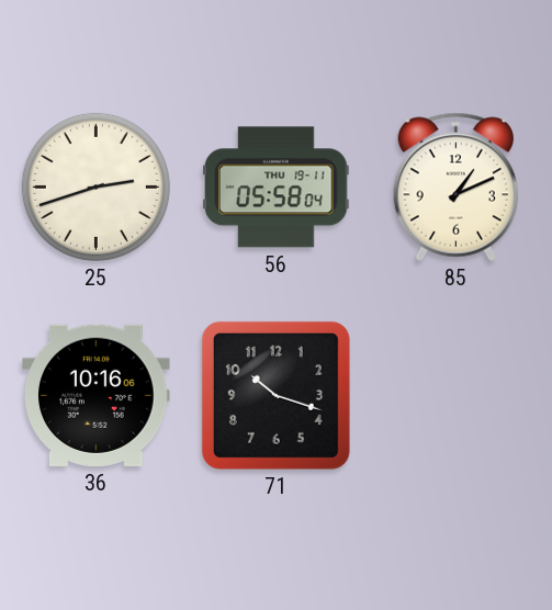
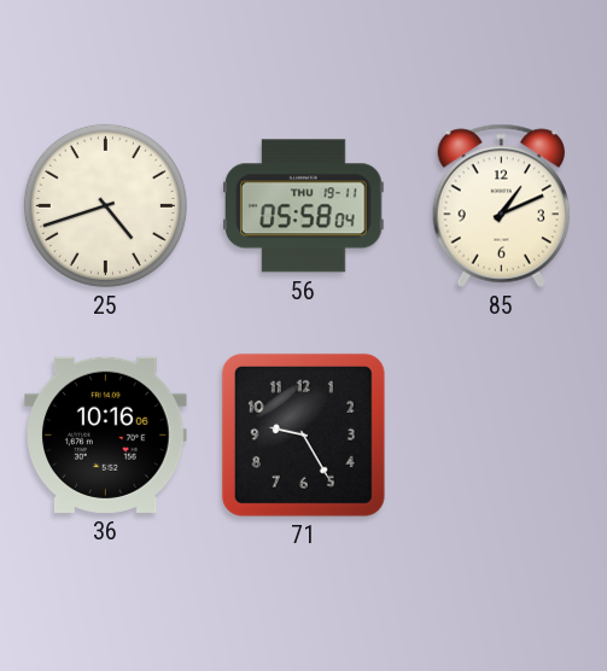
25: 2:42 -> 4:42 (105, 205)
71: 10:18 -> 9:25 (303, 434)
